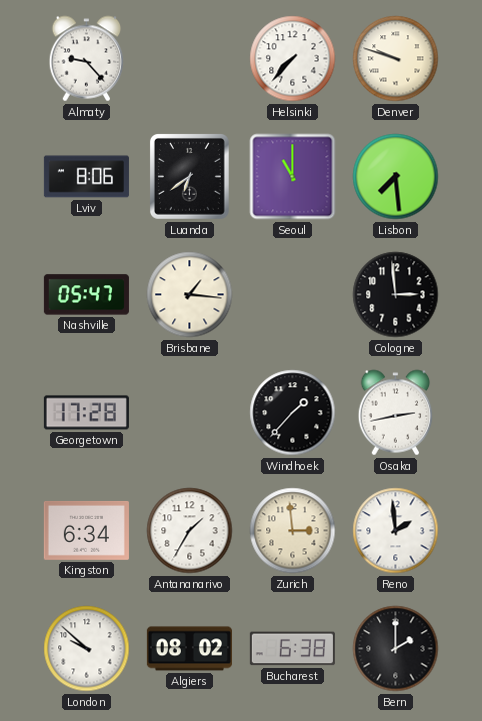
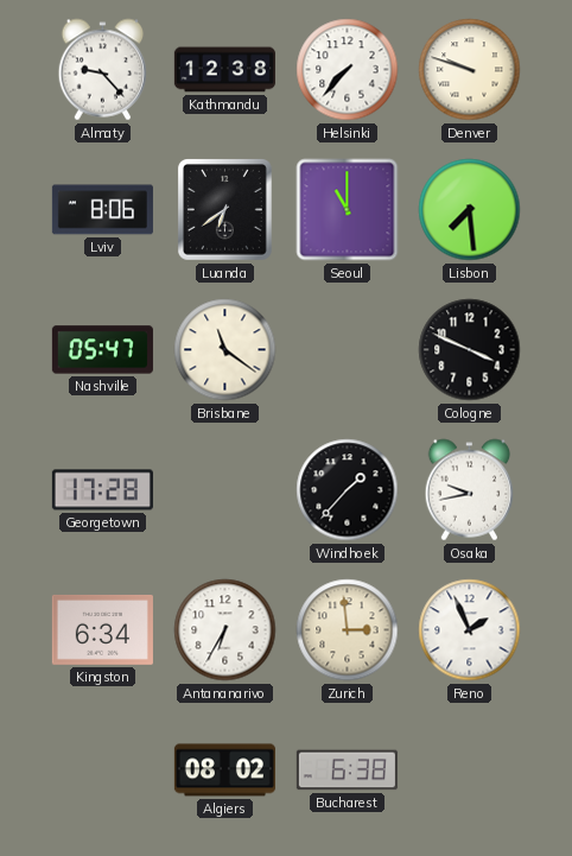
Kathmandu: none -> 12:38 (224, 70)
Brisbane: 1:16 -> 11:21 (225, 350)
Cologne: 2:59 -> 3:49 (470, 350)
Osaka: 2:43 -> 9:43 (470, 490)
Antananarivo: 1:35 -> 6:35 (225, 630)
Reno: 1:59 -> 1:56 (470, 630)
London: 9:52 -> none (87, 649)
Bern: 2:00 -> none (396, 649)
